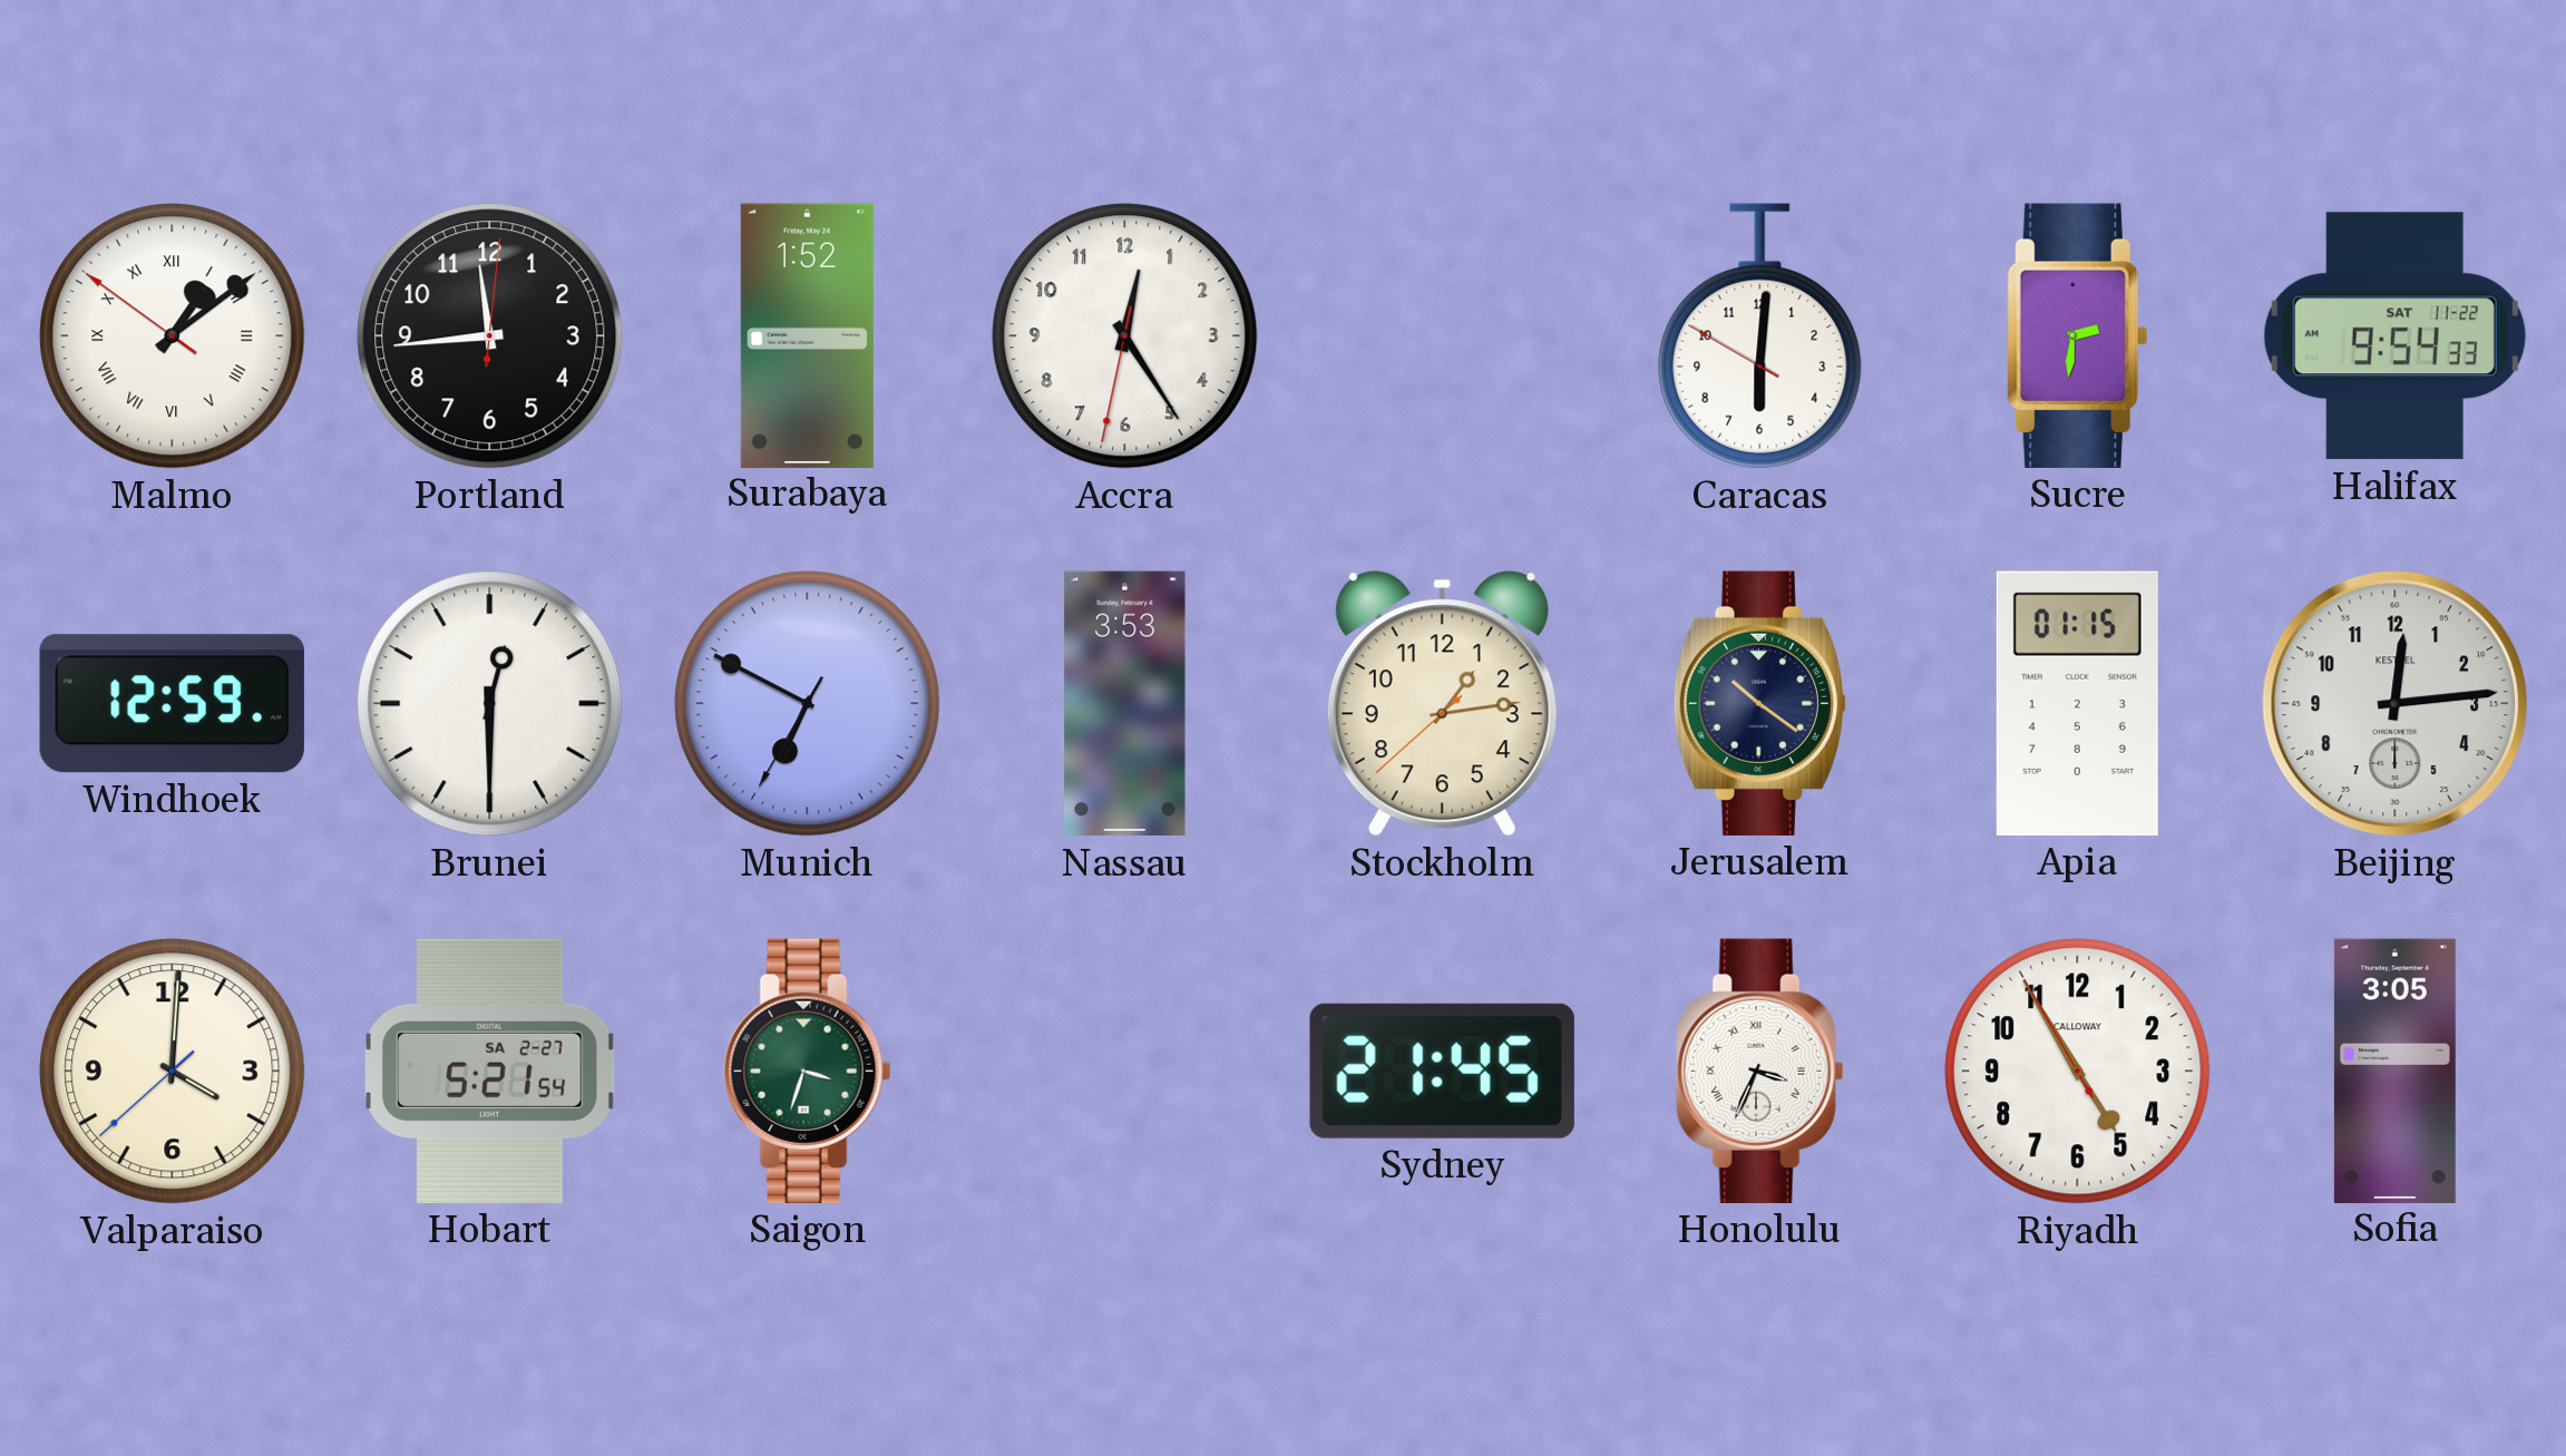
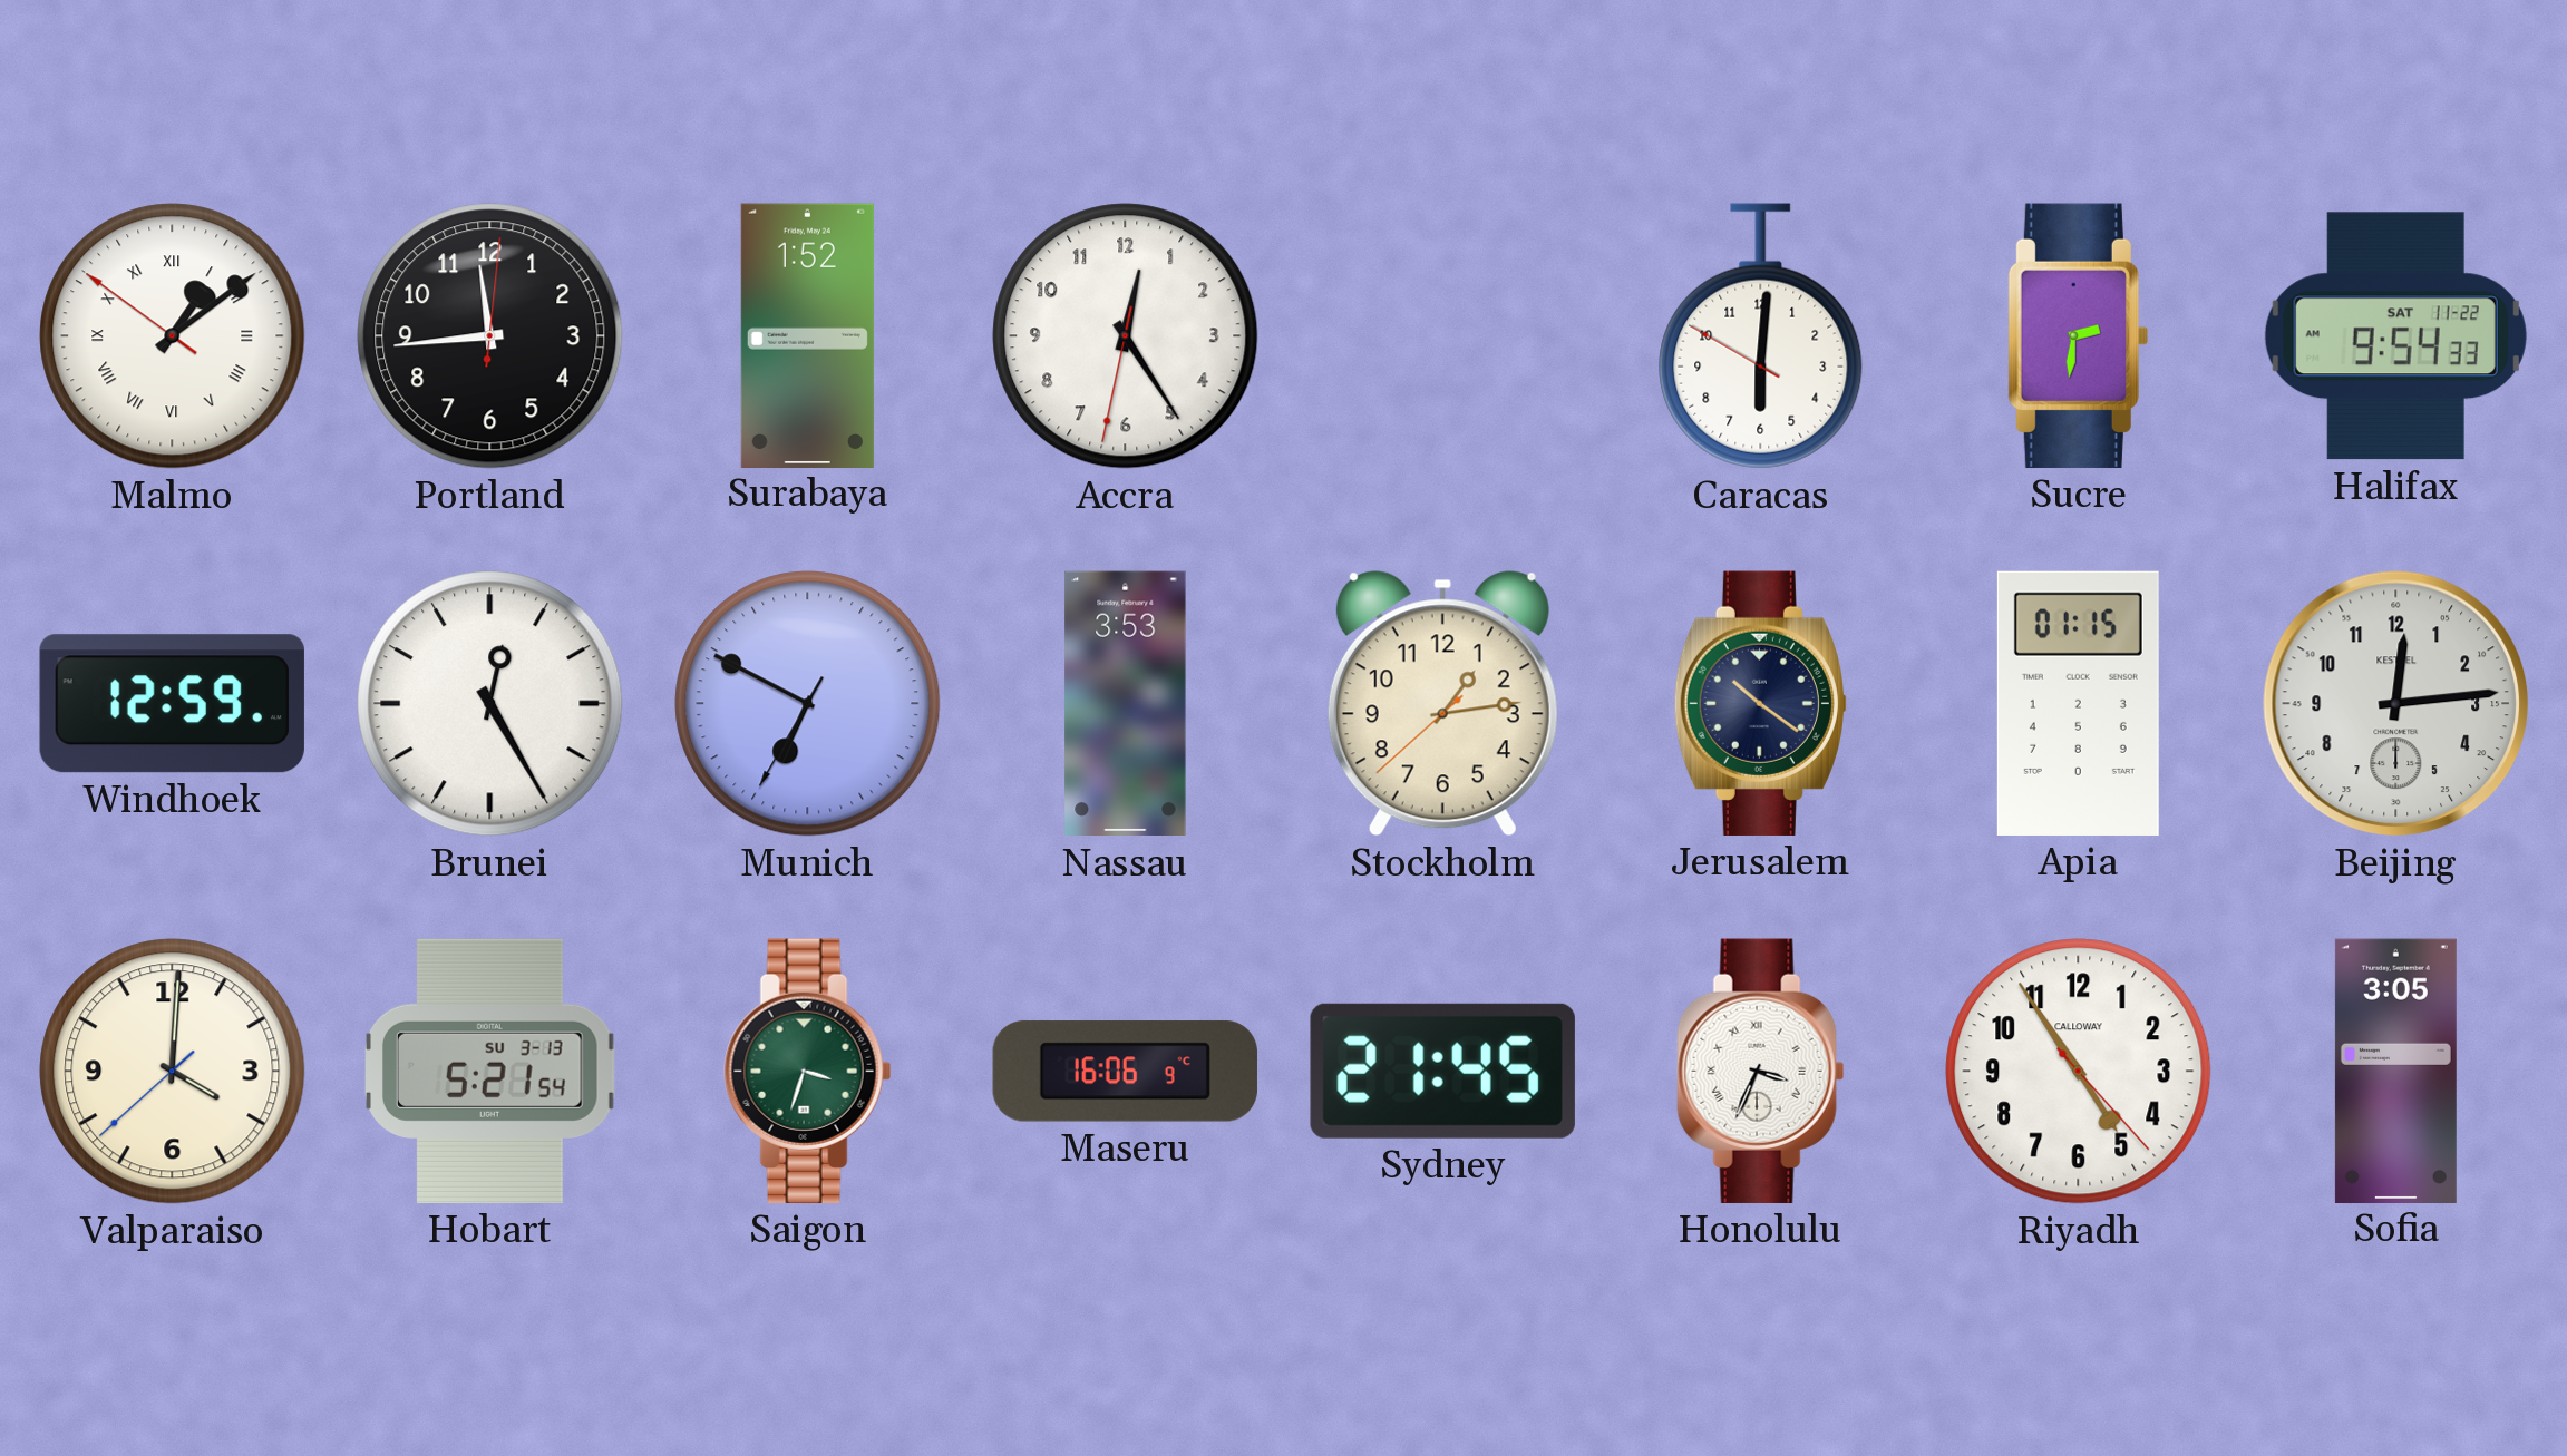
Brunei: 12:30 -> 12:25 (490, 704)
Hobart date: SA 2-27 -> SU 3-13 (490, 1071)
Maseru: none -> 16:06 (1125, 1072)
Riyadh: 4:54:55 -> 4:54:23 (2079, 1072)
